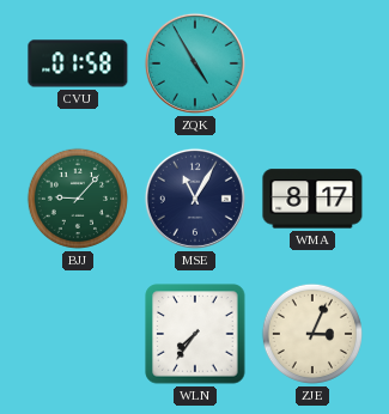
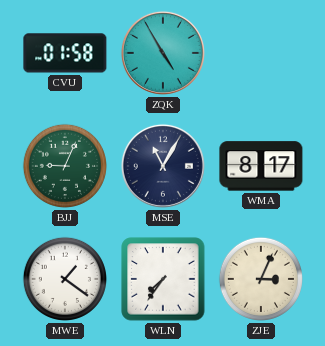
BJJ: 9:07 -> 9:04 (65, 166)
MWE: none -> 1:21 (65, 279)
